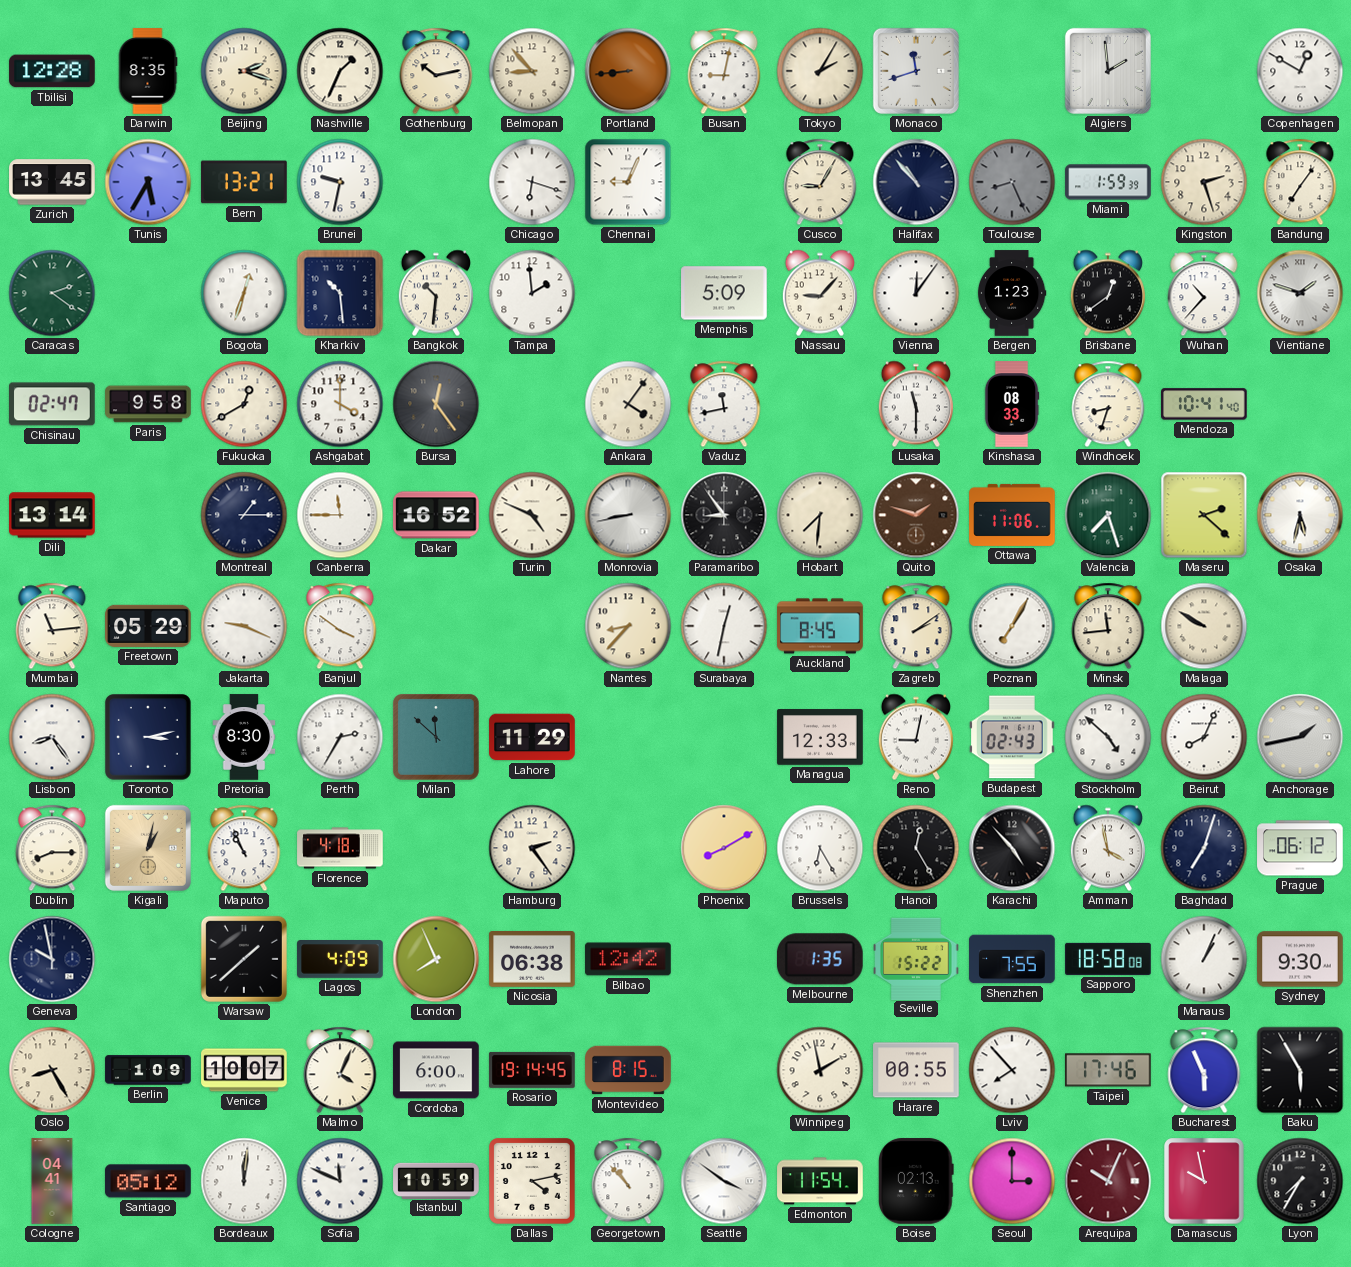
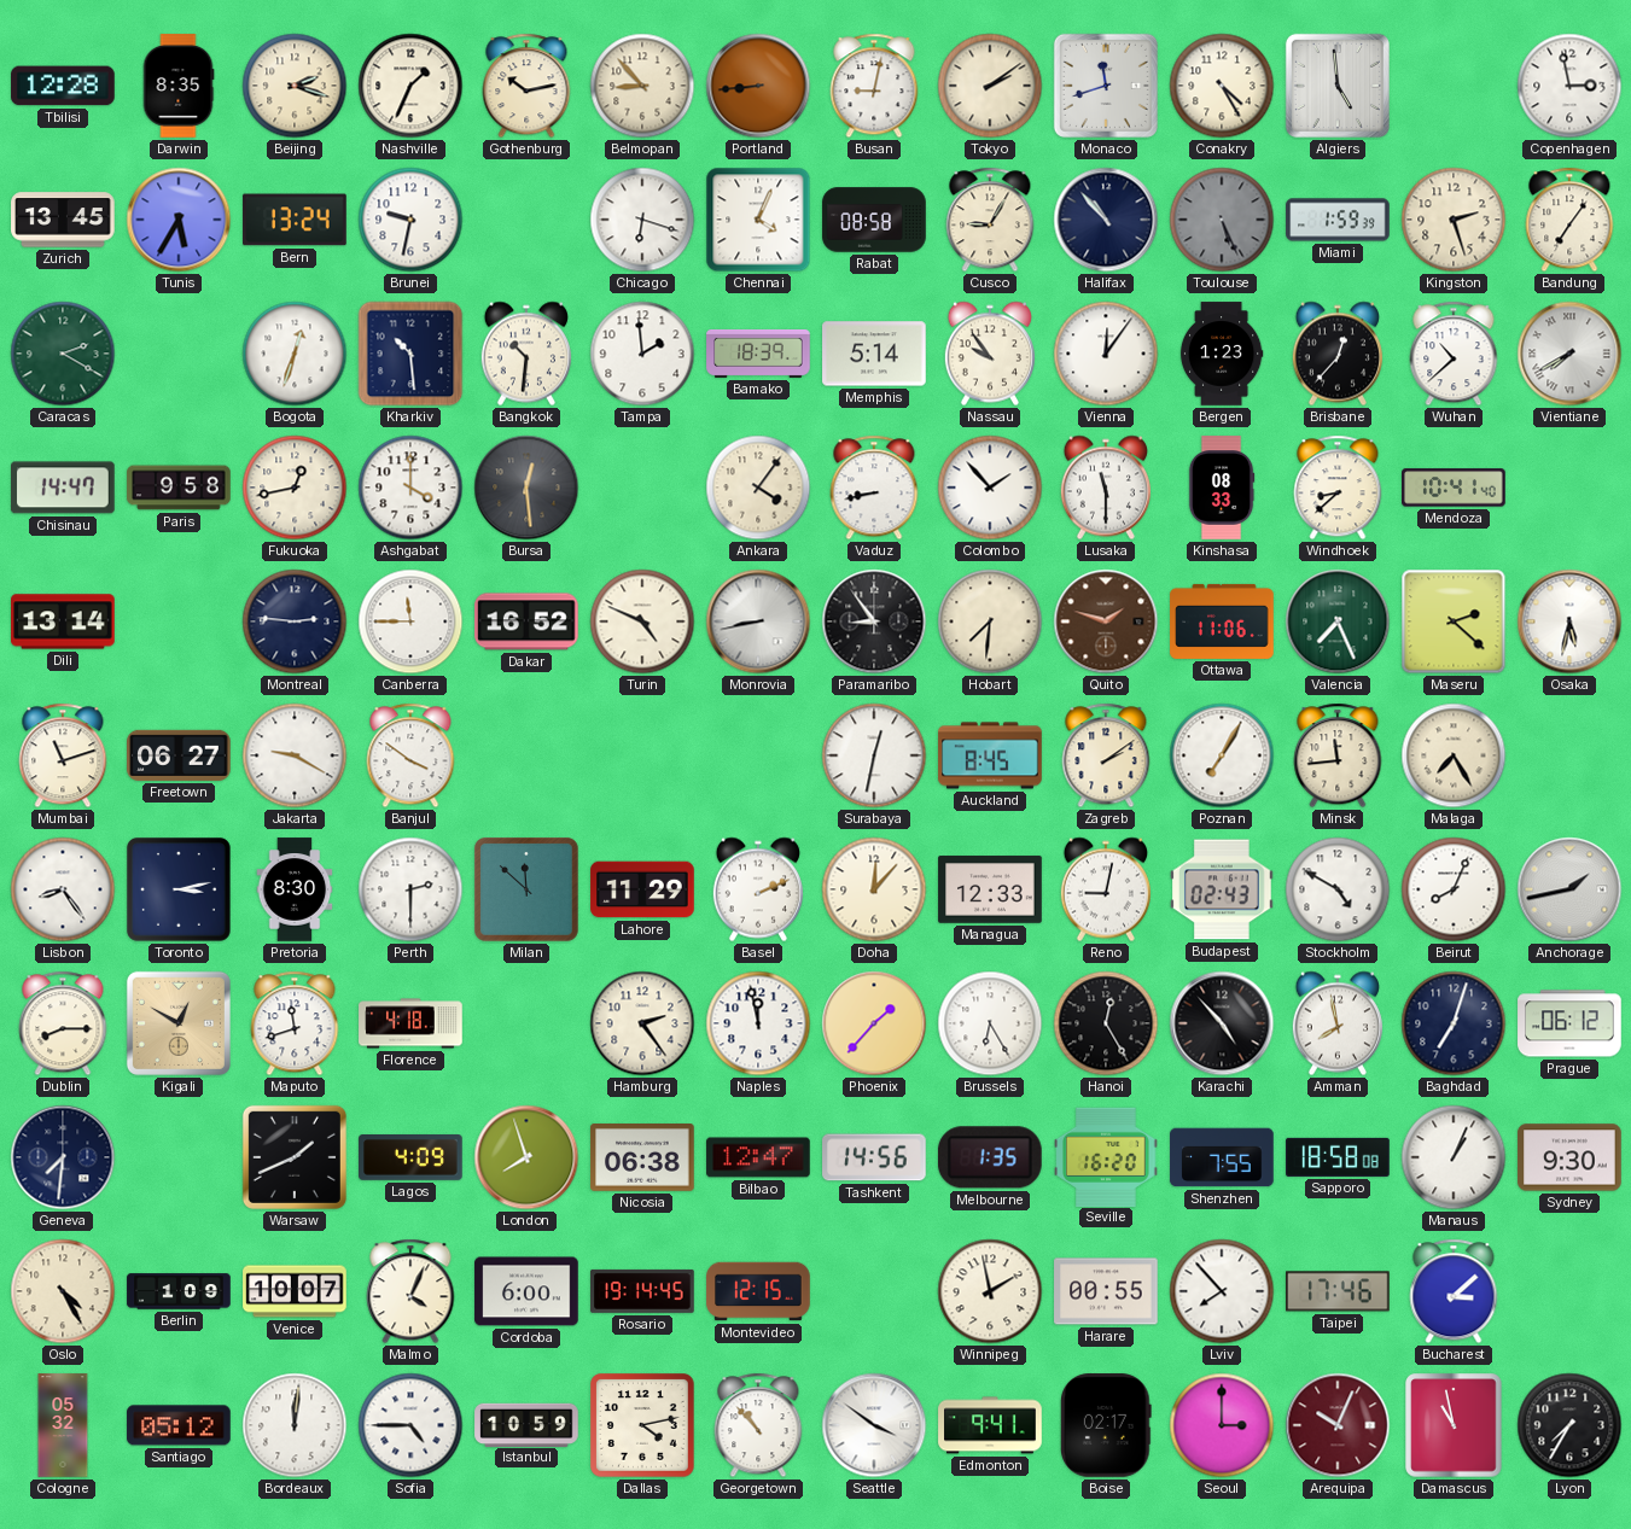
Tokyo: 2:05 -> 2:09 (990, 86)
Conakry: none -> 4:25 (1222, 86)
Algiers: 1:59 -> 4:59 (1338, 86)
Copenhagen: 12:50 -> 2:58 (1569, 86)
Bern: 13:21 -> 13:24 (295, 220)
Chennai: 9:04 -> 4:04 (758, 220)
Rabat: none -> 08:58 (874, 220)
Toulouse: 8:26 -> 5:26 (1222, 220)
Caracas: 2:21 -> 2:20 (63, 354)
Bamako: none -> 18:39 (758, 354)
Memphis: 5:09 -> 5:14 (874, 354)
Nassau: 9:07 -> 9:54 (990, 354)
Brisbane: 12:39 -> 12:37 (1338, 354)
Wuhan: 10:37 -> 10:38 (1454, 354)
Vientiane: 1:48 -> 7:40 (1569, 354)
Chisinau: 02:47 -> 14:47 (64, 488)
Fukuoka: 12:40 -> 12:43 (295, 488)
Bursa: 12:24 -> 12:29 (526, 488)
Vaduz: 11:43 -> 8:43 (874, 488)
Colombo: none -> 1:53 (990, 488)
Windhoek: 8:33 -> 8:38 (1338, 488)
Montreal: 1:15 -> 2:46 (295, 621)
Valencia: 7:27 -> 7:26 (1338, 621)
Mumbai: 11:14 -> 11:12 (63, 755)
Freetown: 05:29 -> 06:27 (179, 755)
Jakarta: 9:19 -> 9:20 (295, 755)
Nantes: 8:37 -> none (628, 626)
Malaga: 9:50 -> 7:25 (1454, 755)
Perth: 2:35 -> 2:30 (410, 889)
Basel: none -> 2:11 (758, 889)
Doha: none -> 12:07 (874, 889)
Stockholm: 4:52 -> 4:50 (1338, 889)
Kigali: 1:02 -> 12:50 (179, 1023)
Maputo: 10:56 -> 11:42 (295, 1023)
Naples: none -> 11:58 (758, 1023)
Phoenix: 8:10 -> 1:37 (874, 1023)
Amman: 3:58 -> 7:58 (1338, 1023)
Geneva: 9:58 -> 7:31 (63, 1157)
Warsaw: 1:38 -> 1:41 (295, 1157)
London: 7:56 -> 7:57 (526, 1157)
Bilbao: 12:42 -> 12:47 (758, 1157)
Tashkent: none -> 14:56 (874, 1157)
Seville: 15:22 -> 16:20 (1106, 1156)
Oslo: 8:25 -> 4:25 (63, 1291)
Montevideo: 8:15 -> 12:15 (758, 1291)
Bucharest: 5:56 -> 3:08 (1454, 1291)
Baku: 5:55 -> none (1300, 1070)
Cologne: 04:41 -> 05:32 (63, 1425)
Sofia: 11:49 -> 4:45 (410, 1425)
Edmonton: 11:54 -> 9:41 (990, 1425)
Boise: 02:13 -> 02:17 (1107, 1425)
Damascus: 9:58 -> 10:58 (1454, 1425)
